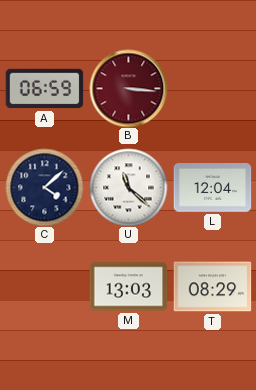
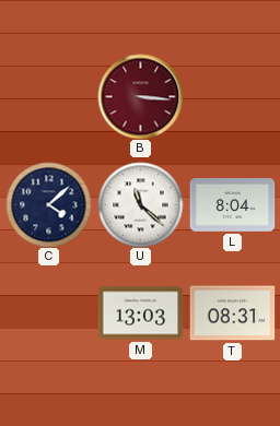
A: 06:59 -> none (44, 89)
L: 12:04 -> 8:04 (232, 205)
T: 08:29 -> 08:31 (232, 313)
